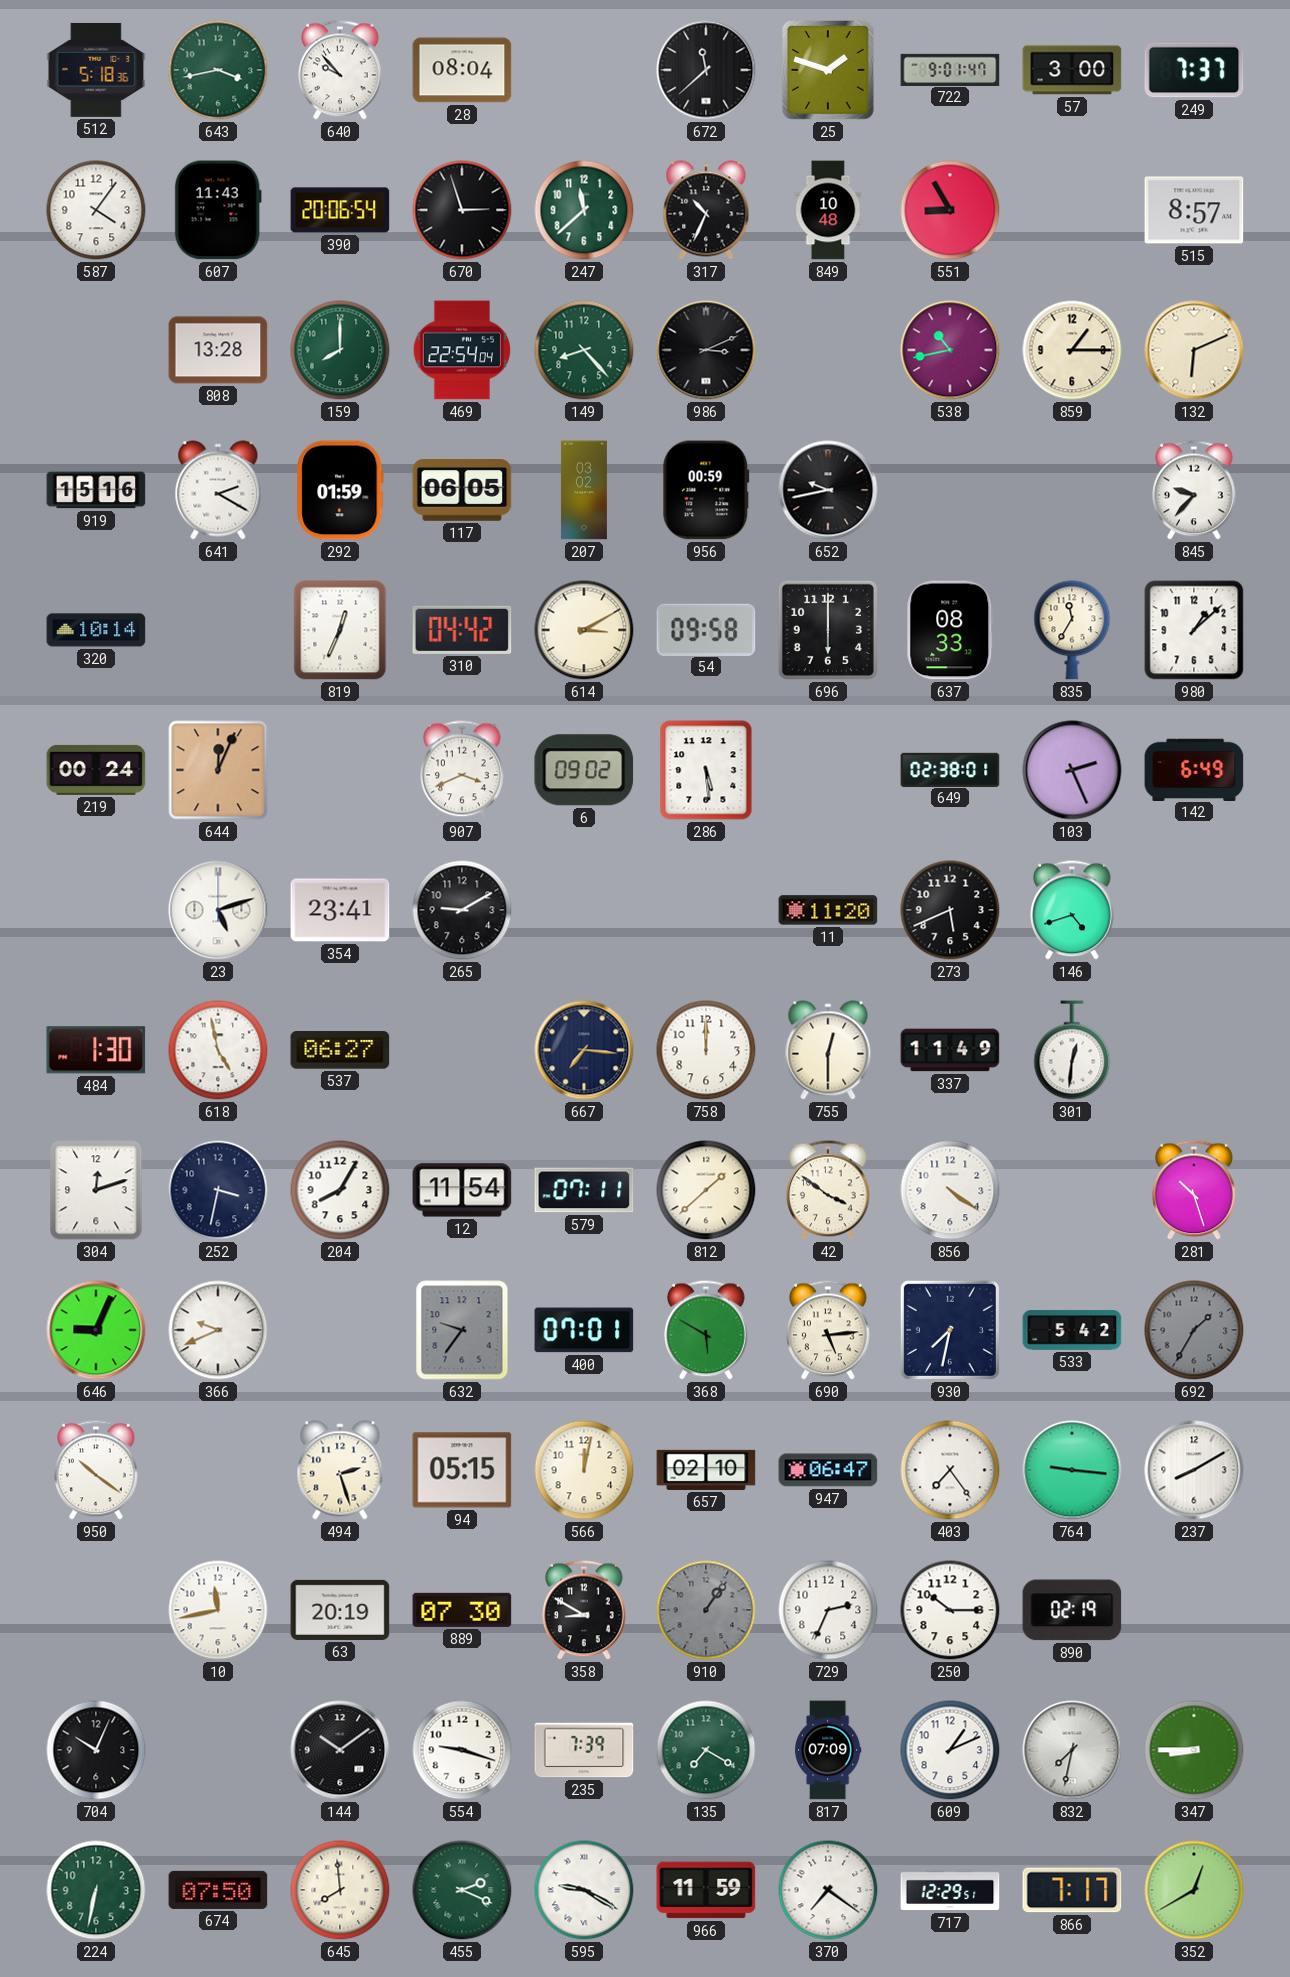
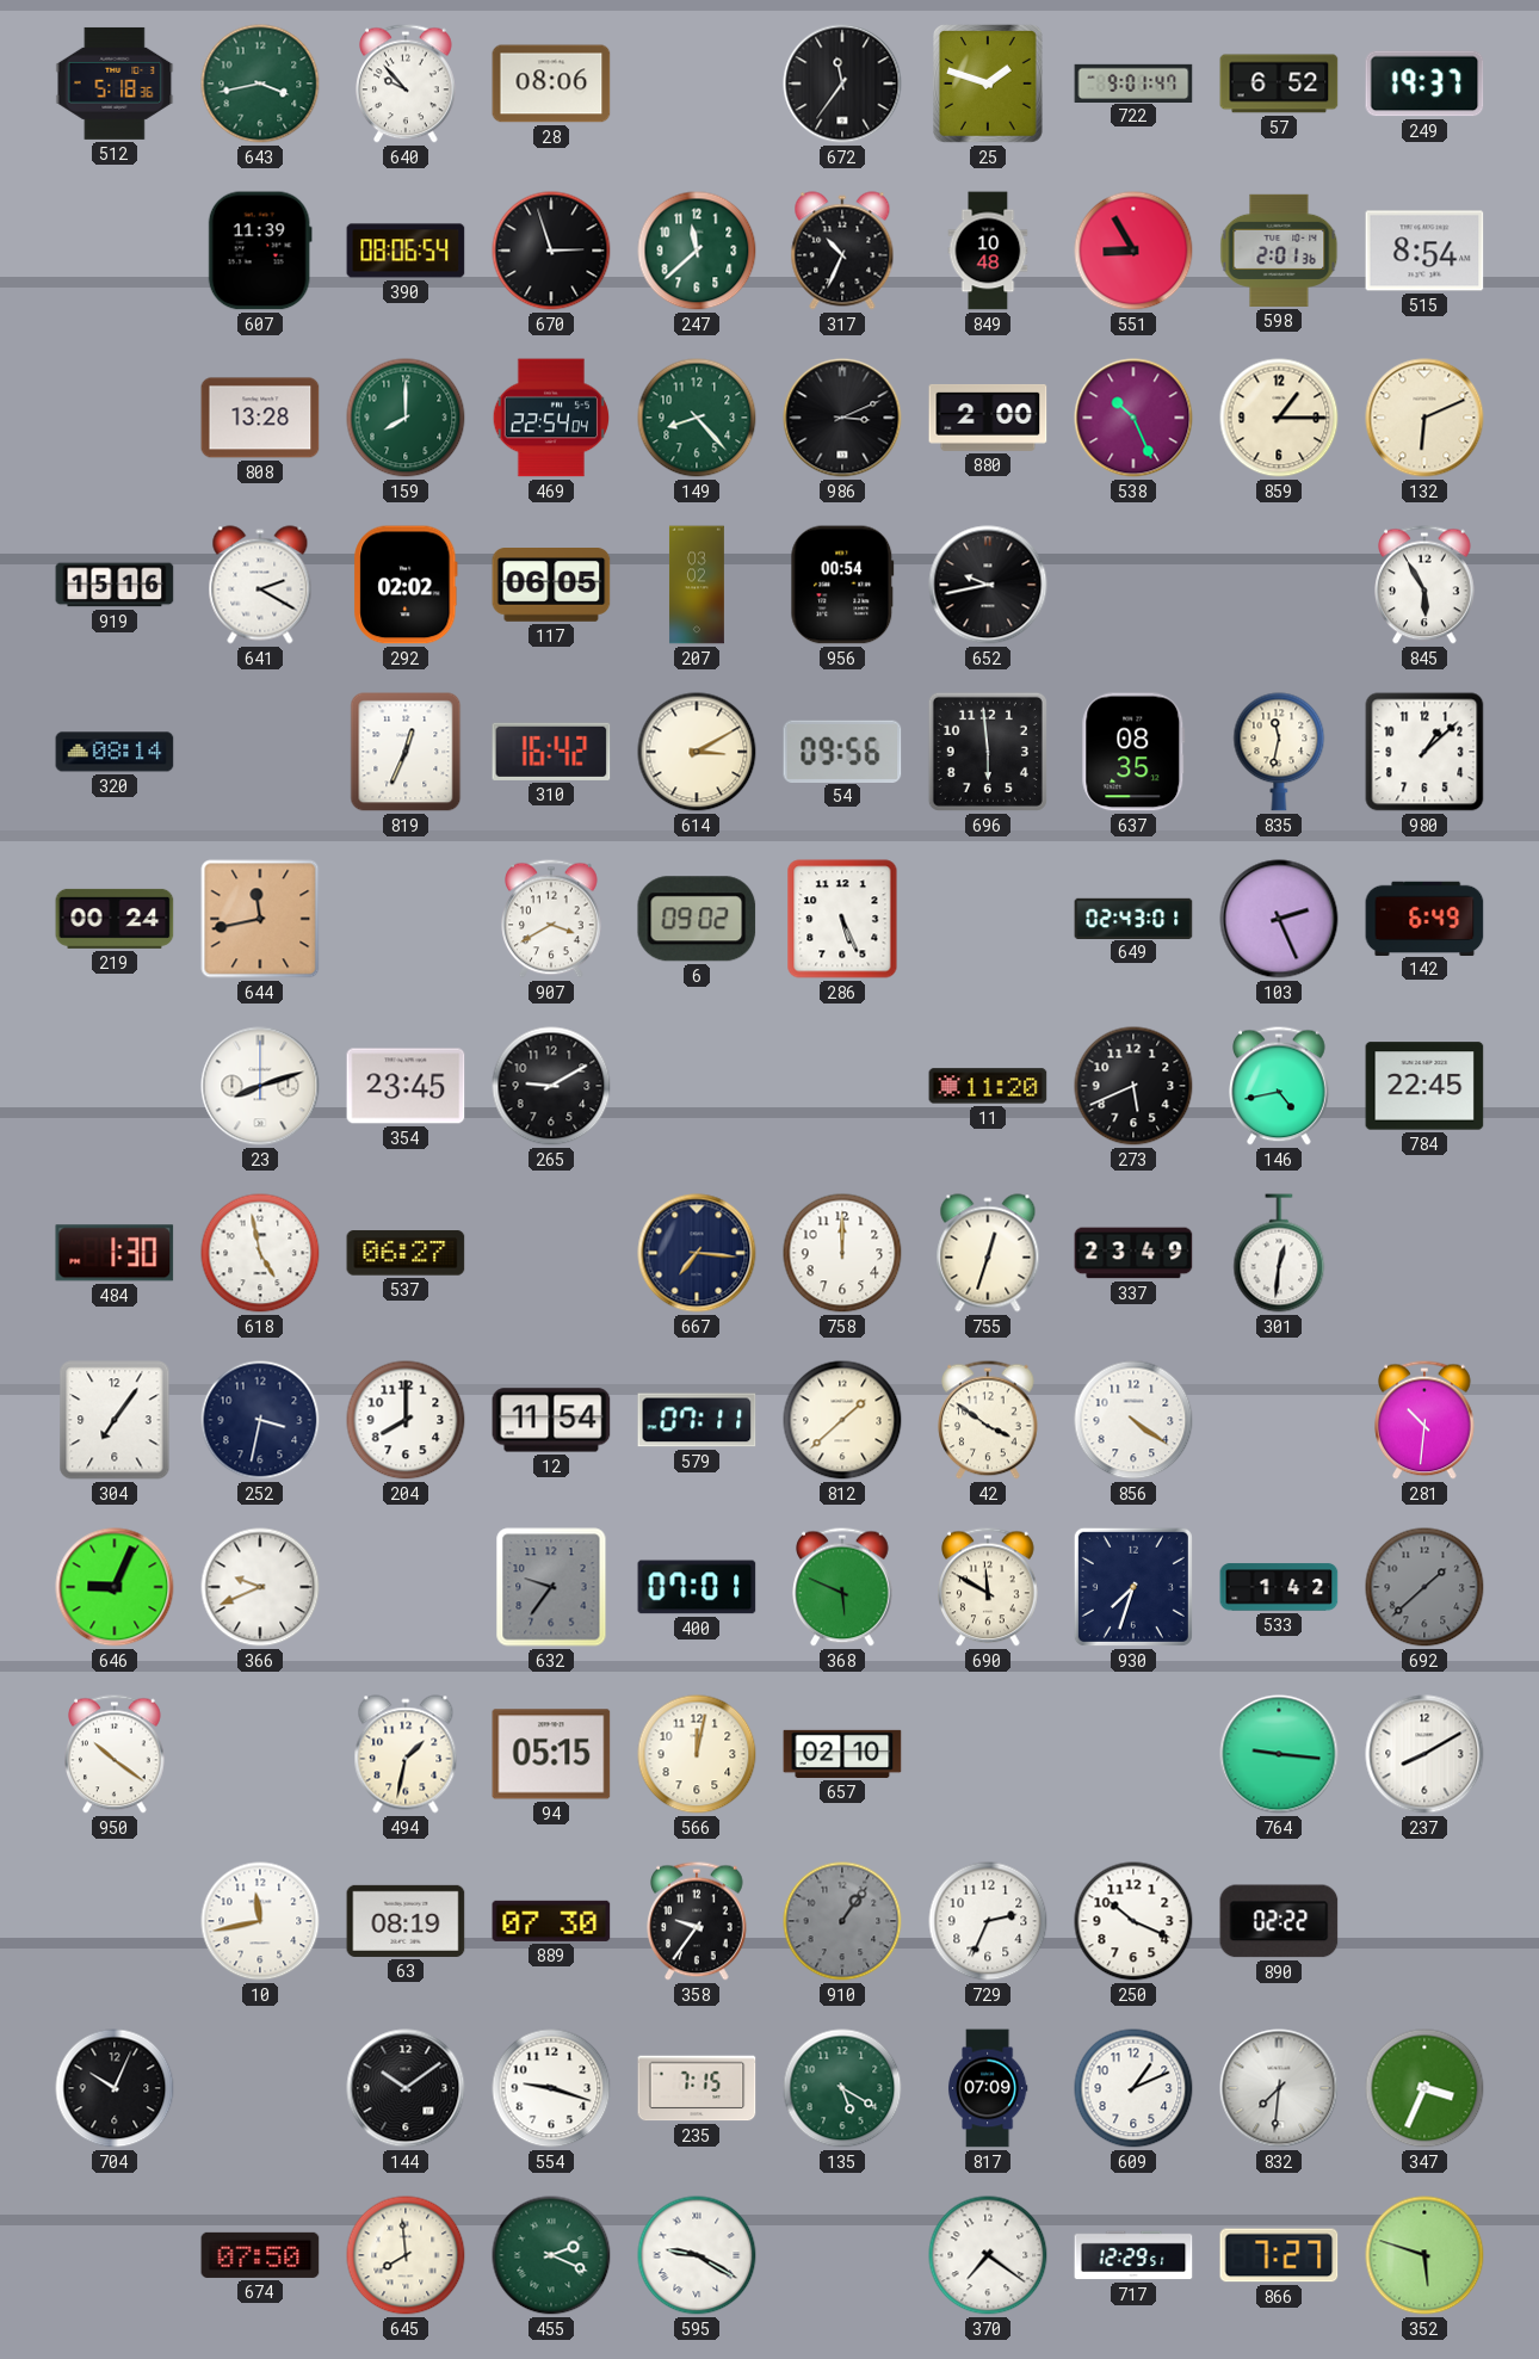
28: 08:04 -> 08:06 (551, 84)
672: 11:38 -> 11:36 (842, 84)
57: 3:00 -> 6:52 (1279, 84)
249: 7:37 -> 19:37 (1424, 84)
587: 4:06 -> none (96, 210)
607: 11:43 -> 11:39 (260, 251)
390: 20:06 -> 08:06 (406, 251)
598: none -> 2:01 (1279, 251)
515: 8:57 -> 8:54 (1424, 251)
880: none -> 2:00 (988, 418)
538: 10:43 -> 10:26 (1133, 418)
292: 01:59 -> 02:02 (406, 585)
956: 00:59 -> 00:54 (842, 585)
845: 9:37 -> 5:55 (1424, 585)
320: 10:14 -> 08:14 (115, 752)
310: 04:42 -> 16:42 (551, 752)
54: 09:58 -> 09:56 (842, 751)
696: 6:00 -> 5:59 (988, 752)
637: 08:33 -> 08:35 (1133, 752)
835: 11:35 -> 11:32 (1279, 752)
644: 12:04 -> 11:43 (260, 919)
907: 3:41 -> 3:40 (551, 919)
286: 5:29 -> 5:26 (842, 919)
649: 02:38 -> 02:43 (1133, 918)
23: 5:12 -> 8:12 (260, 1086)
354: 23:41 -> 23:45 (406, 1086)
146: 4:42 -> 4:43 (1279, 1086)
784: none -> 22:45 (1424, 1086)
755: 12:30 -> 12:33 (988, 1253)
337: 11:49 -> 23:49 (1133, 1253)
304: 12:12 -> 7:06 (115, 1420)
204: 8:05 -> 8:00 (406, 1420)
281: 10:27 -> 10:31 (1424, 1420)
368: 5:50 -> 5:49 (842, 1587)
690: 5:14 -> 11:50 (988, 1587)
930: 7:32 -> 7:33 (1133, 1587)
533: 5:42 -> 1:42 (1279, 1587)
692: 1:35 -> 1:38 (1424, 1587)
494: 2:27 -> 1:32 (406, 1754)
947: 06:47 -> none (828, 1470)
403: 7:24 -> none (950, 1470)
63: 20:19 -> 08:19 (406, 1921)
358: 8:50 -> 9:36 (697, 1921)
250: 10:15 -> 10:19 (1133, 1921)
890: 02:19 -> 02:22 (1279, 1921)
235: 7:39 -> 7:15 (697, 2088)
135: 7:20 -> 5:20 (842, 2088)
832: 7:32 -> 7:31 (1279, 2088)
347: 8:45 -> 3:34 (1424, 2088)
224: 6:32 -> none (96, 1890)
966: 11:59 -> none (706, 1890)
866: 7:17 -> 7:27 (1279, 2255)
352: 12:40 -> 5:48 (1424, 2255)
